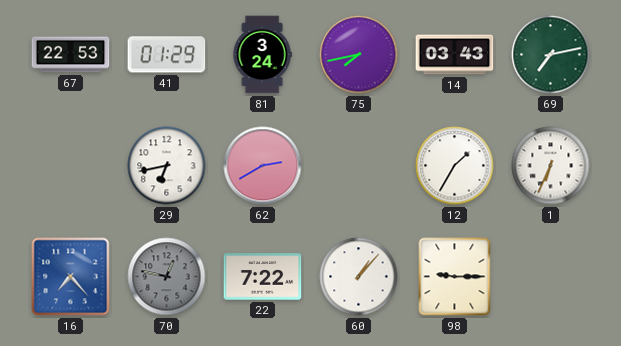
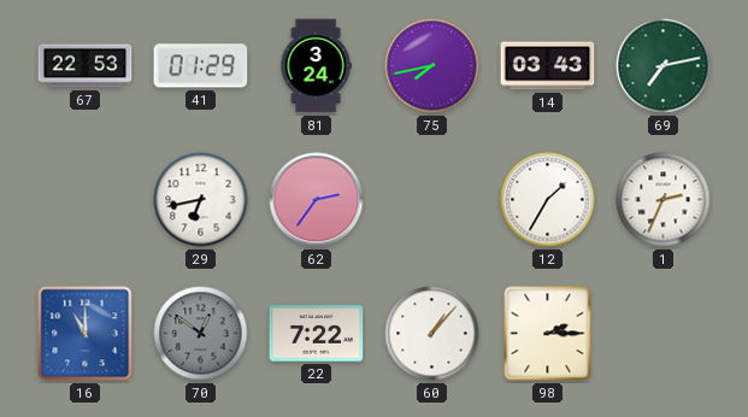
62: 2:40 -> 2:36 (317, 200)
1: 6:34 -> 2:34 (664, 200)
16: 7:23 -> 11:00 (86, 334)
70: 12:47 -> 12:51 (201, 334)
98: 9:15 -> 2:15 (548, 334)
